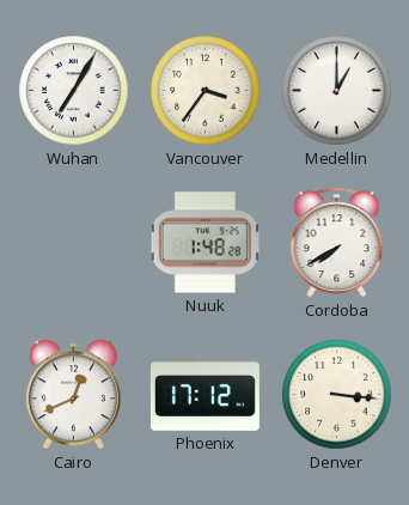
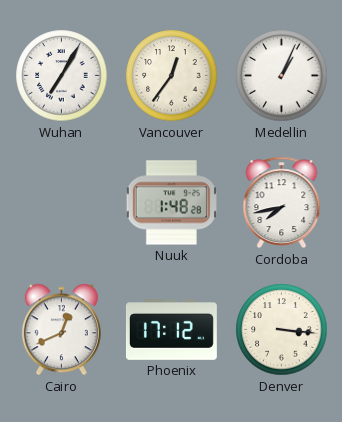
Vancouver: 3:36 -> 12:36 (172, 76)
Medellin: 1:00 -> 1:04 (282, 76)
Cordoba: 7:40 -> 7:43 (282, 203)
